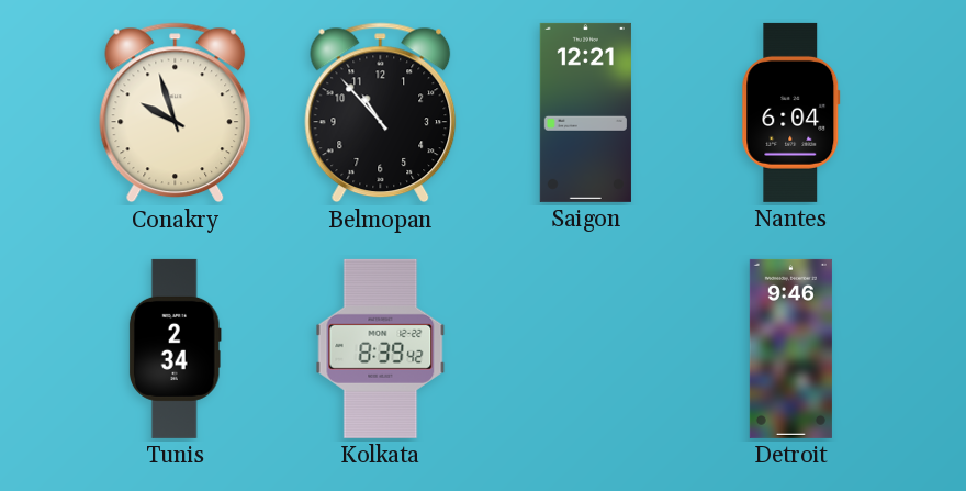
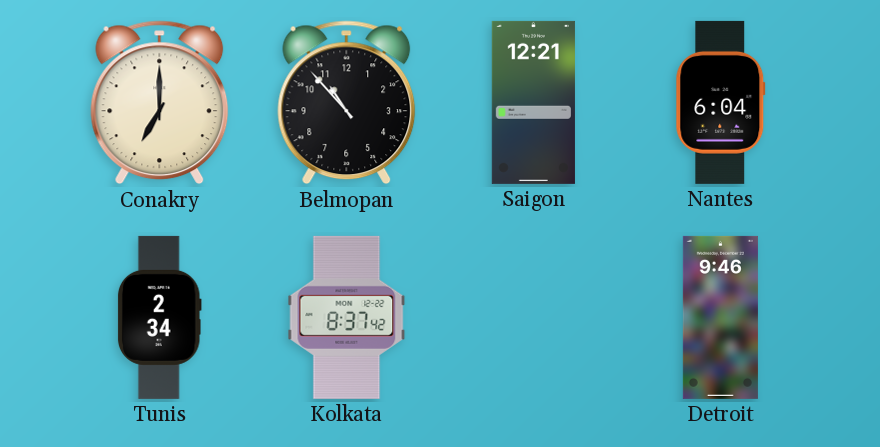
Conakry: 9:57 -> 7:00 (160, 103)
Kolkata: 8:39 -> 8:37 (347, 317)
